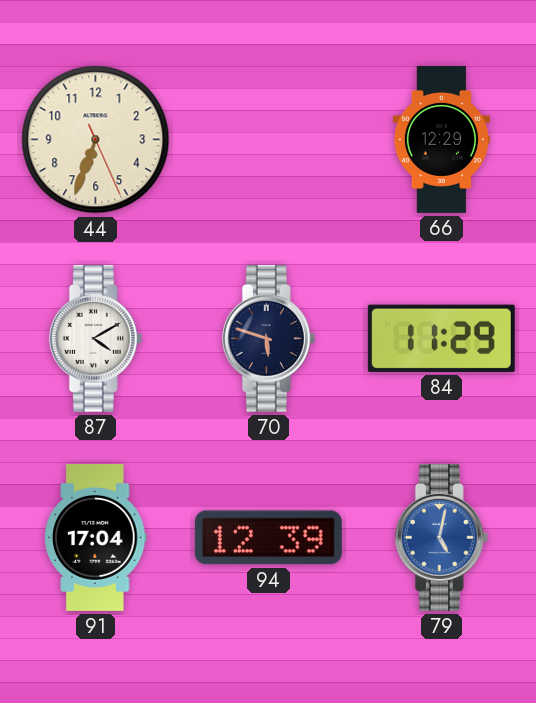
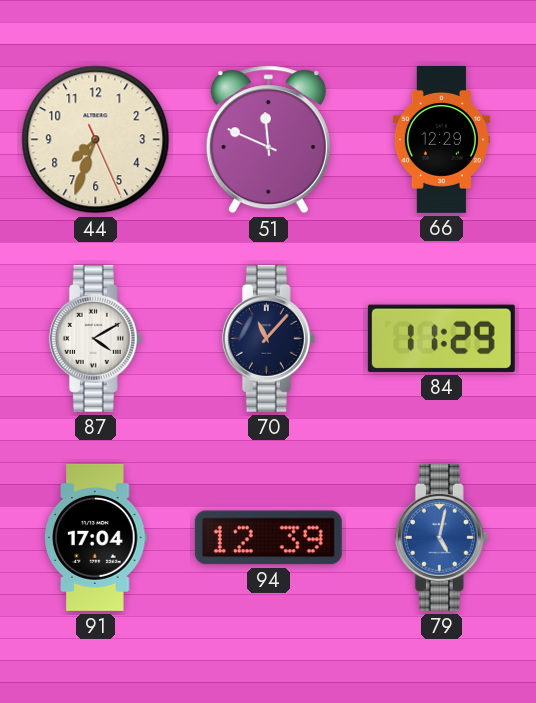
44: 6:33 -> 7:33 (96, 140)
51: none -> 11:49 (268, 140)
70: 5:48 -> 11:07 (268, 338)
